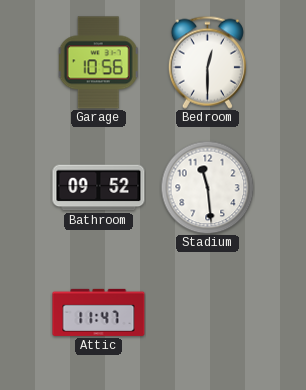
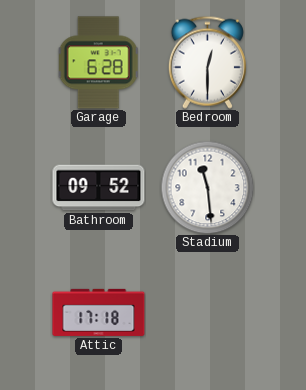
Garage: 10:56 -> 6:28 (98, 63)
Attic: 11:47 -> 17:18 (99, 312)
